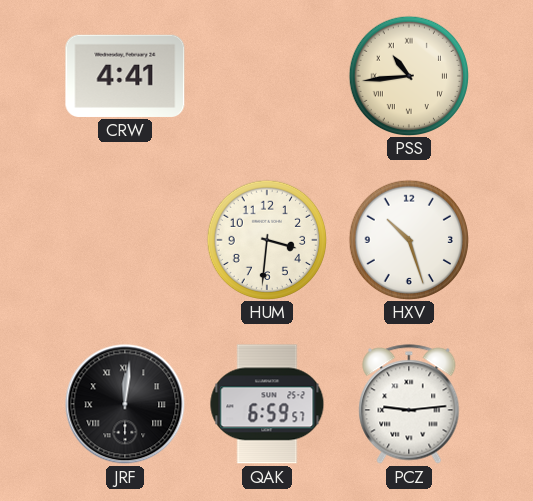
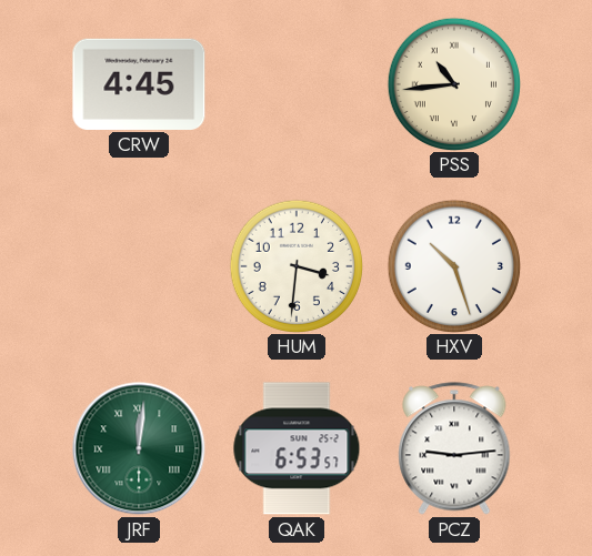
CRW: 4:41 -> 4:45 (139, 84)
JRF dial: black -> green (139, 448)
QAK: 6:59 -> 6:53 (297, 448)
